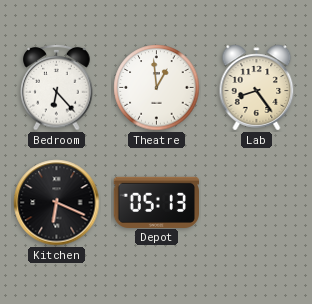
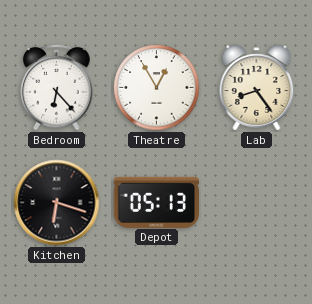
Theatre: 12:59 -> 12:55 (157, 88)
Kitchen: 6:19 -> 6:18 (57, 203)
